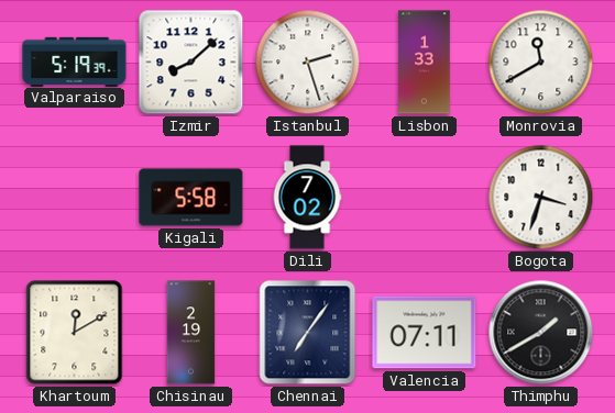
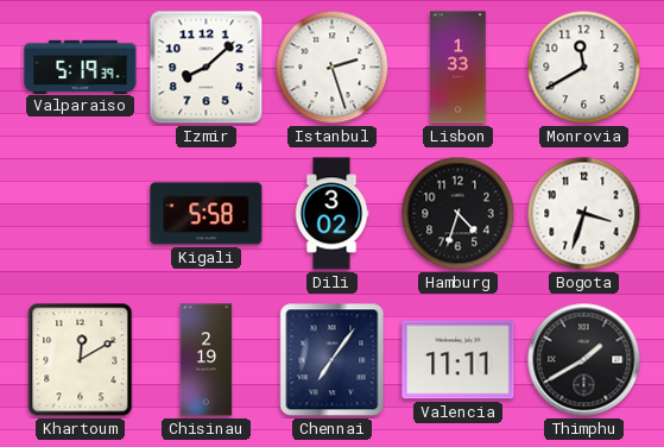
Dili: 7:02 -> 3:02 (331, 214)
Hamburg: none -> 4:33 (459, 214)
Valencia: 07:11 -> 11:11 (459, 360)
